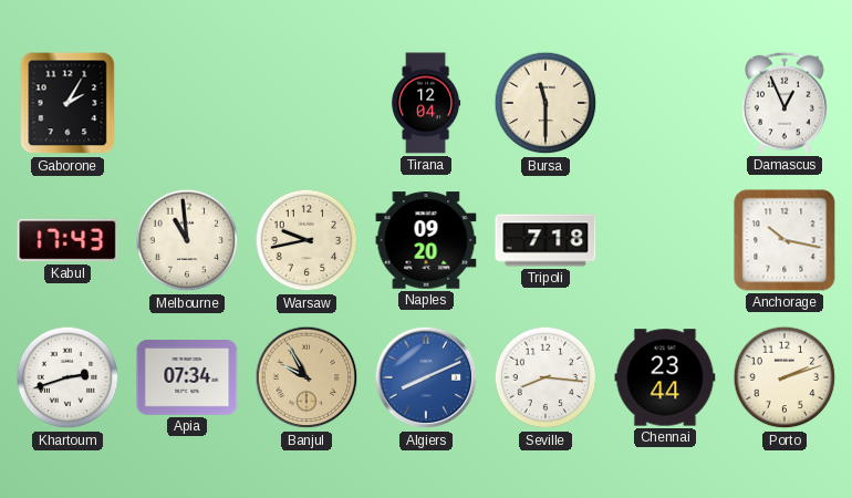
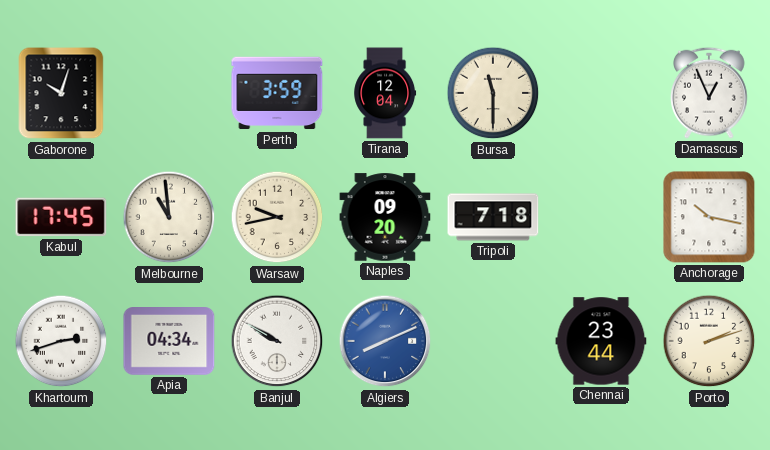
Gaborone: 2:05 -> 10:03 (61, 93)
Perth: none -> 3:59 (277, 93)
Kabul: 17:43 -> 17:45 (61, 217)
Apia: 07:34 -> 04:34 (169, 342)
Banjul: 9:55 -> 9:50 (277, 341)
Banjul dial: champagne -> white (277, 341)
Seville: 8:16 -> none (546, 377)
